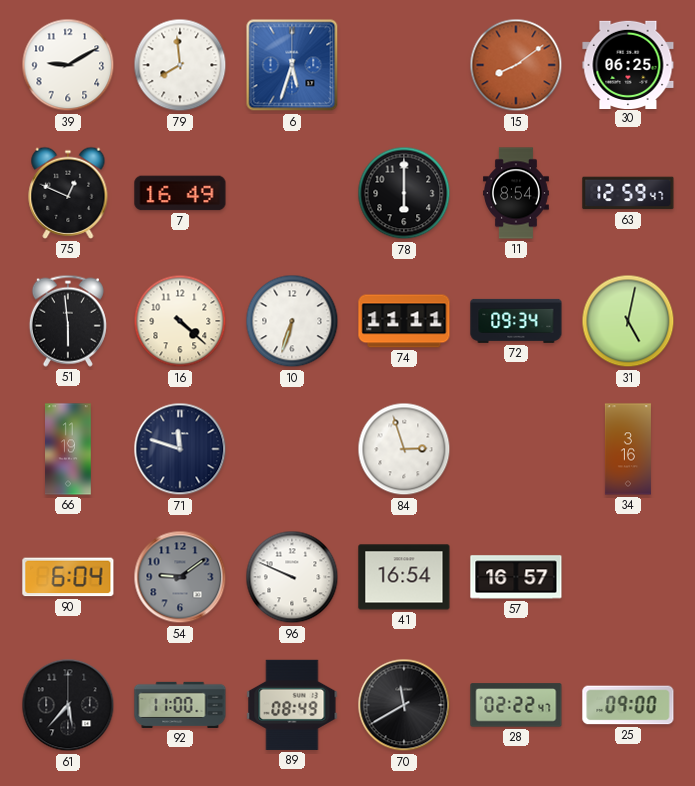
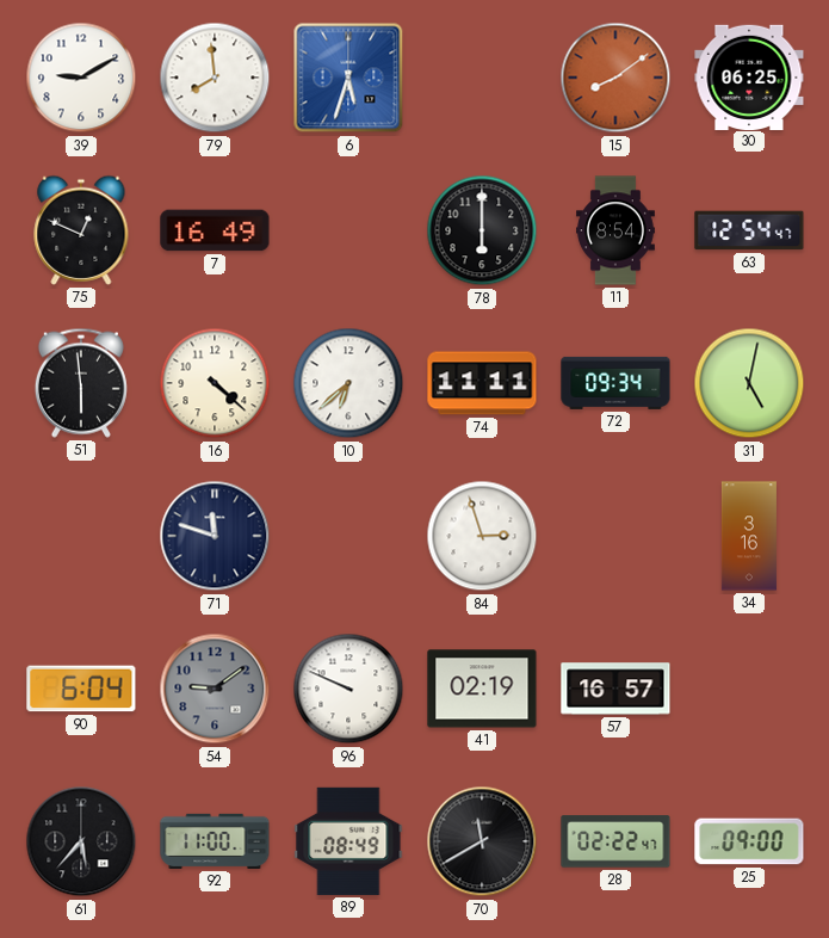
63: 12:59 -> 12:54 (749, 230)
10: 6:33 -> 6:38 (348, 383)
66: 11:19 -> none (68, 449)
41: 16:54 -> 02:19 (482, 689)
